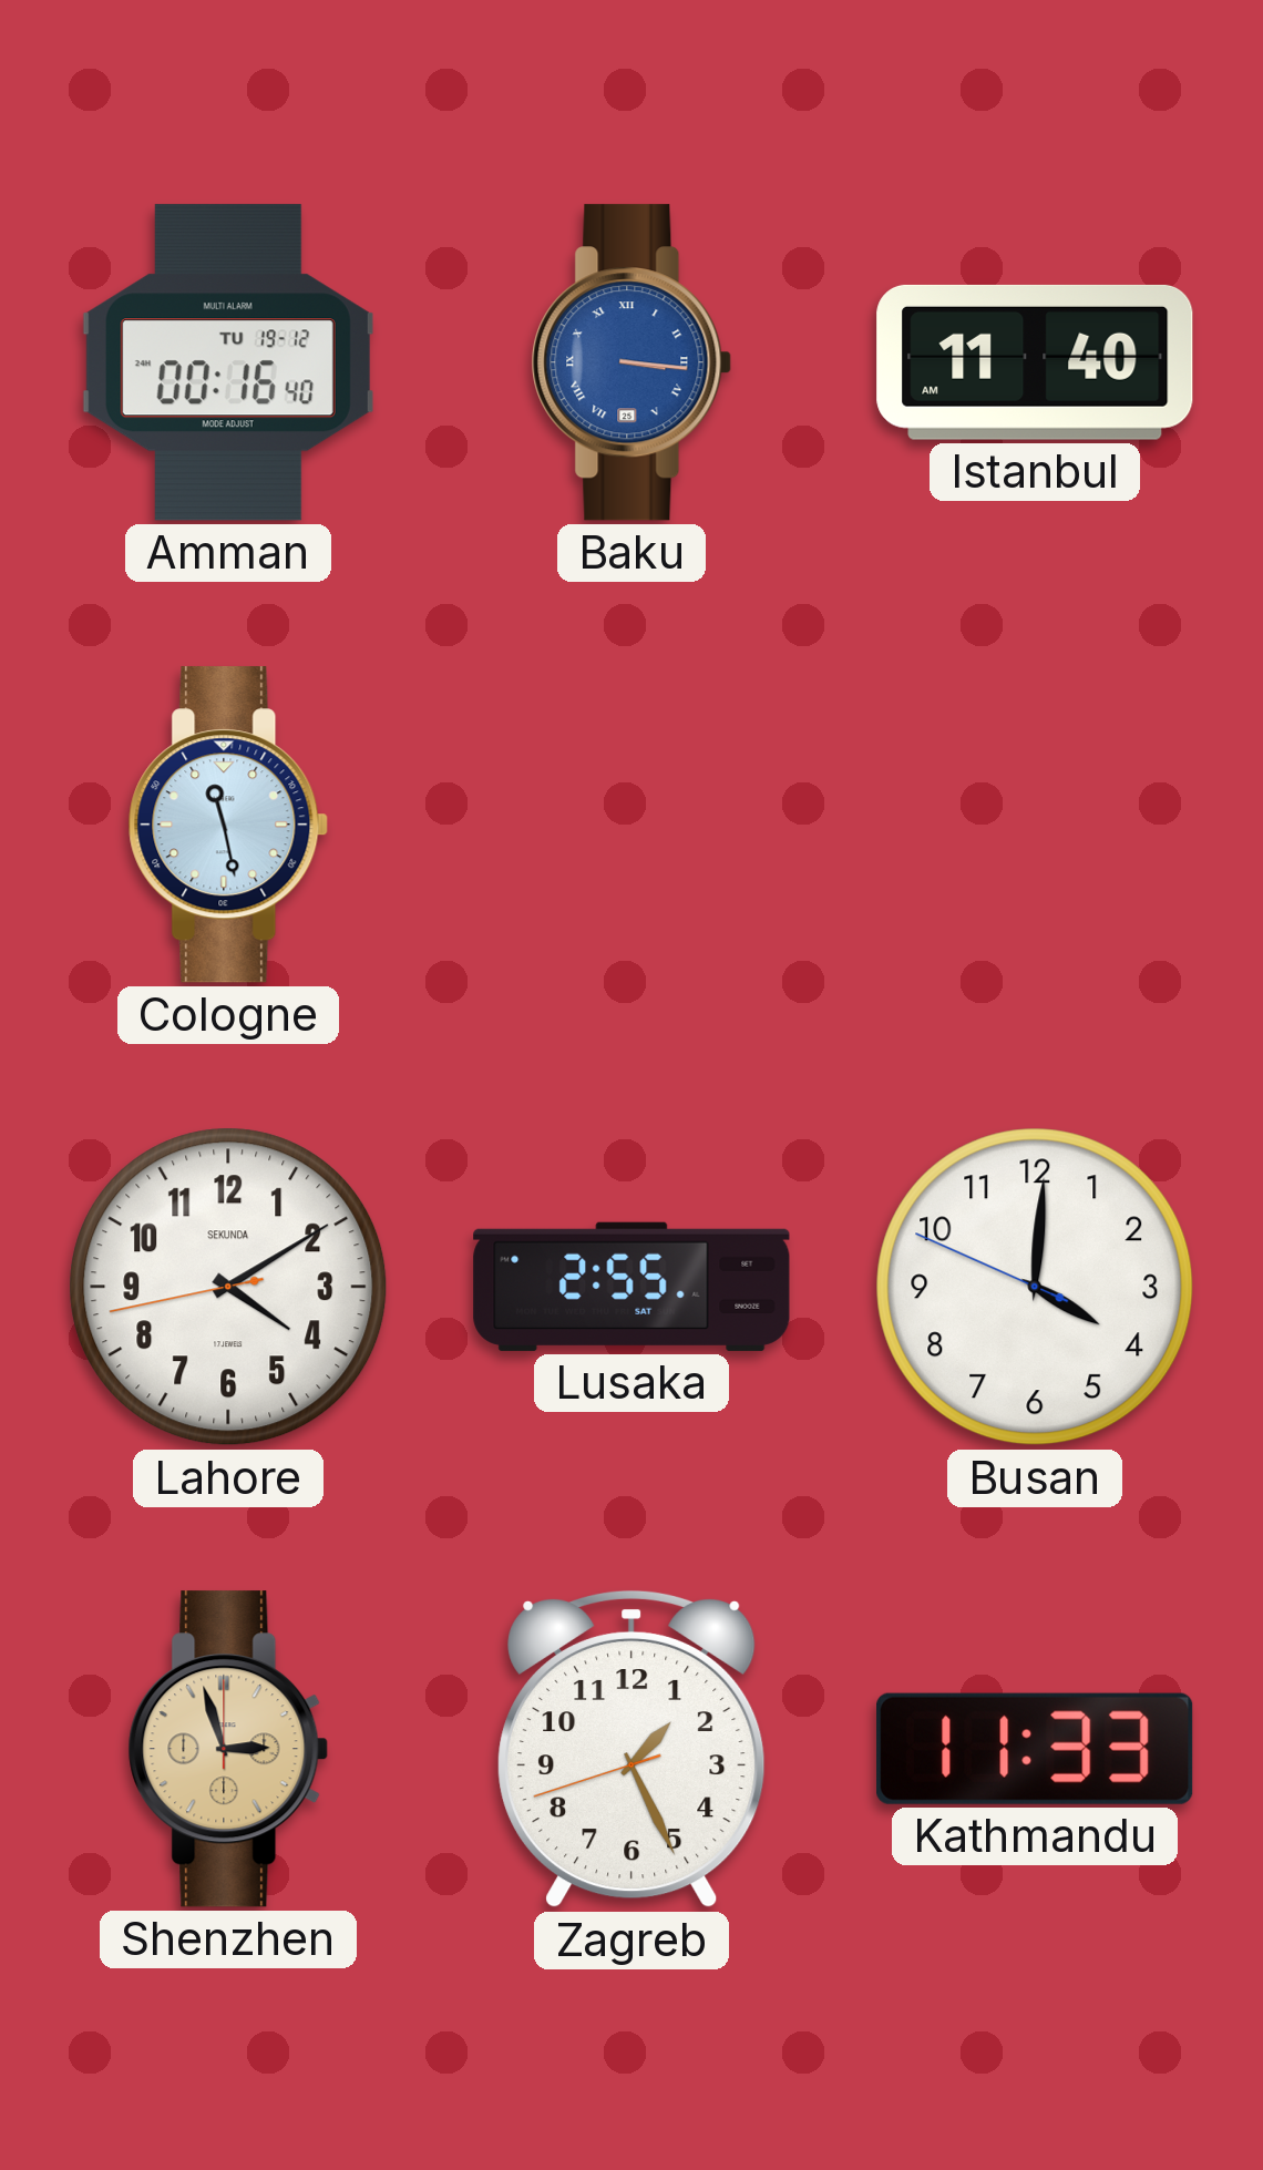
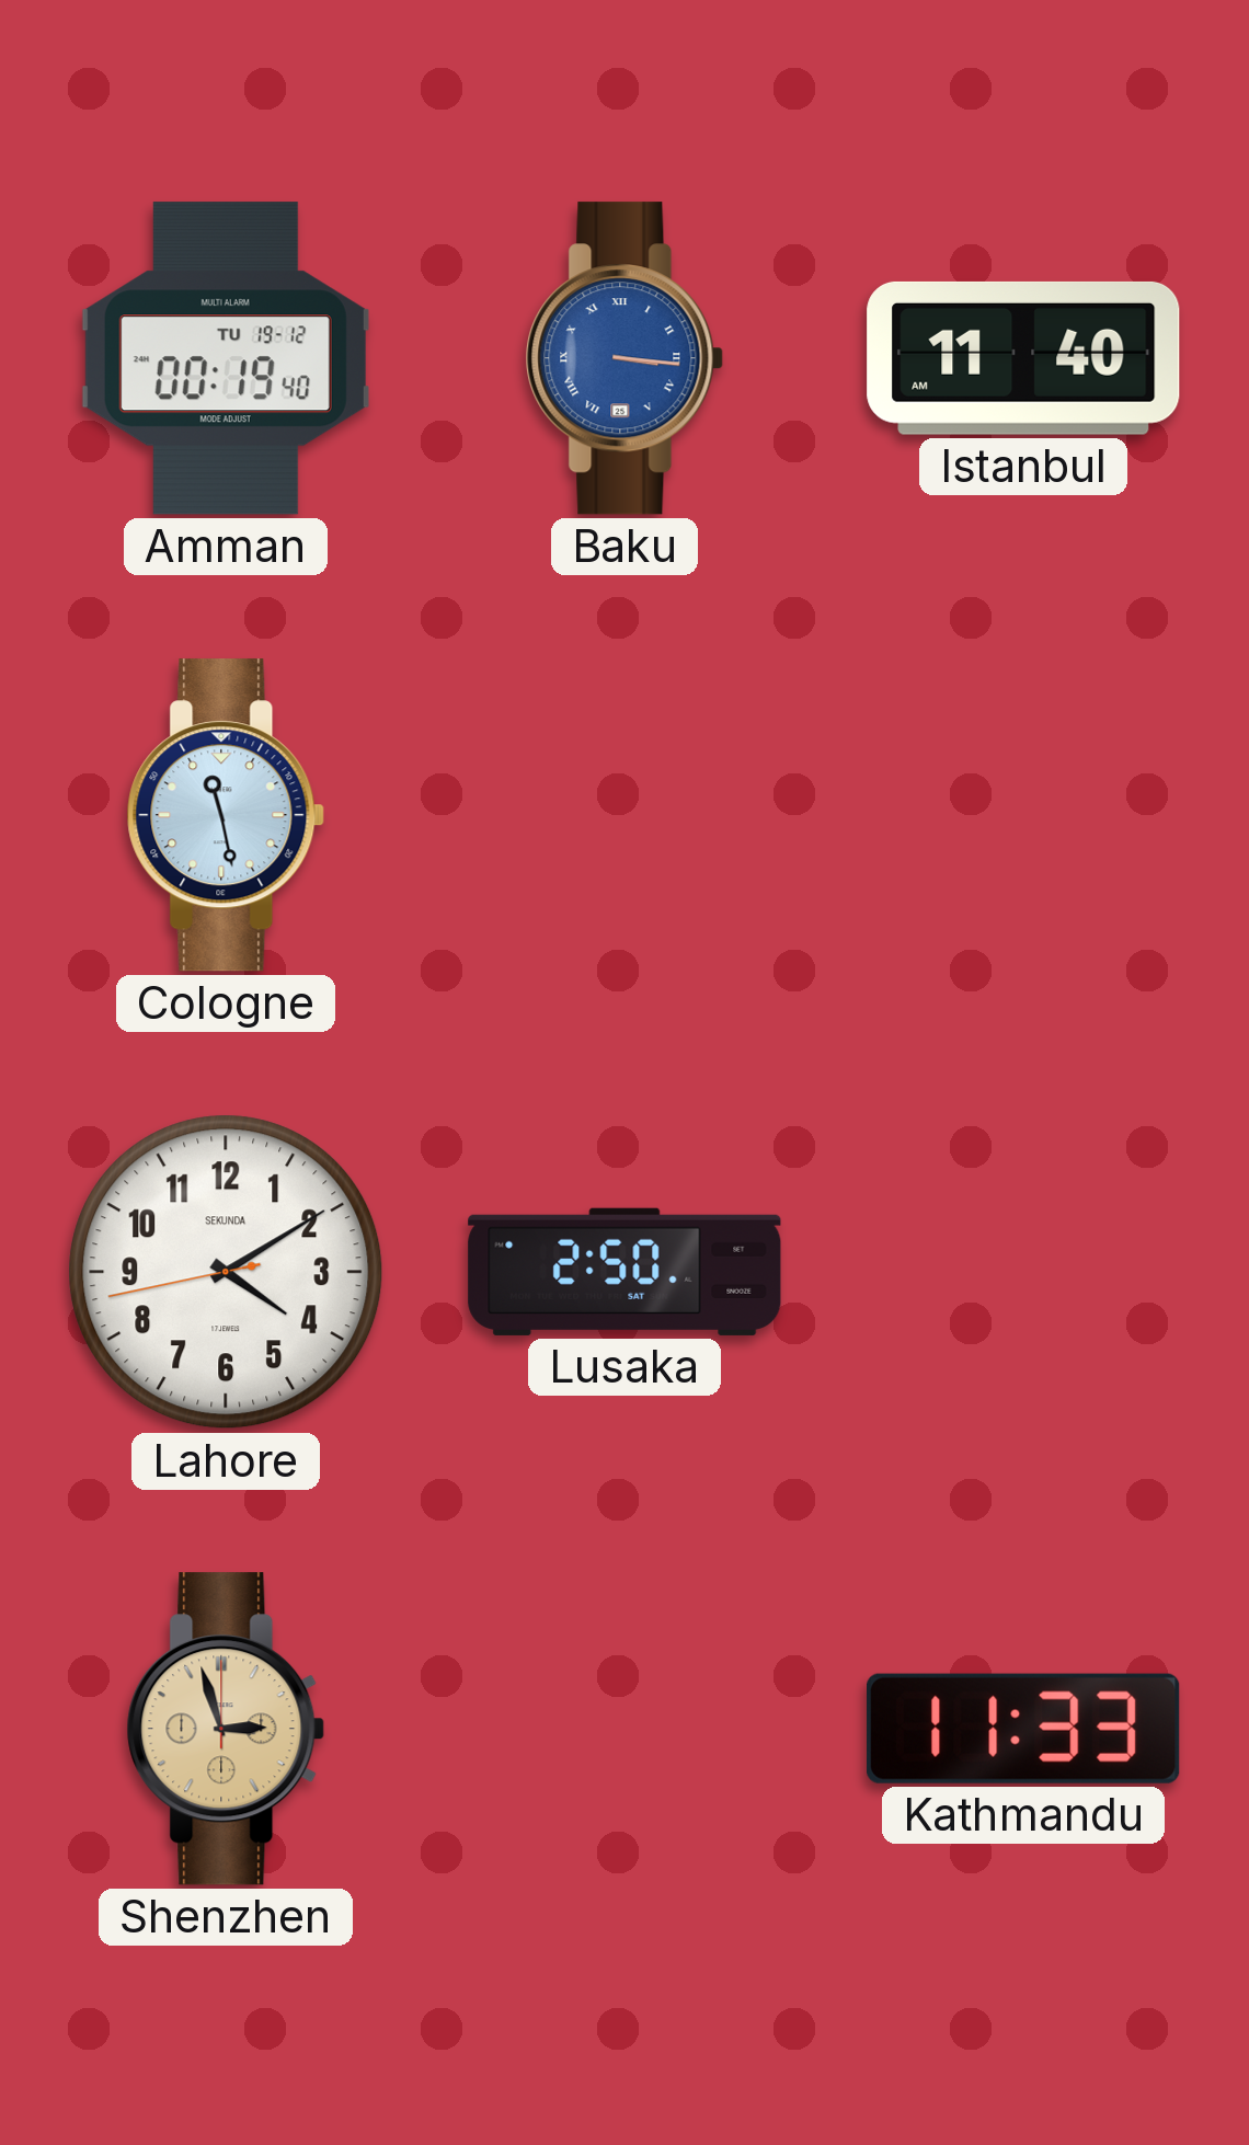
Amman: 00:16 -> 00:19 (226, 358)
Lusaka: 2:55 -> 2:50 (624, 1272)
Busan: 4:00 -> none (1035, 1287)
Zagreb: 1:25 -> none (631, 1749)
